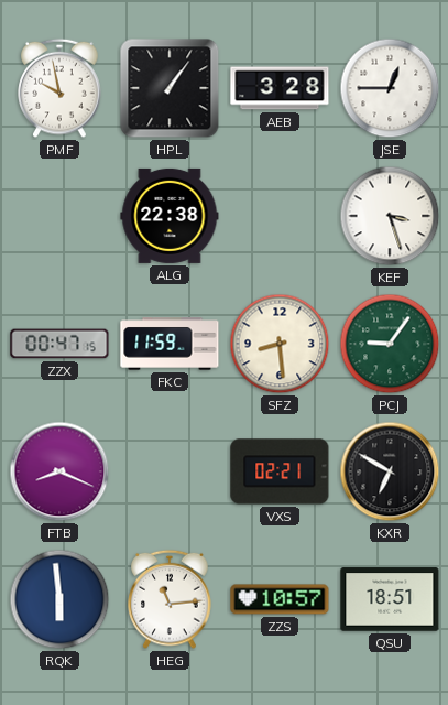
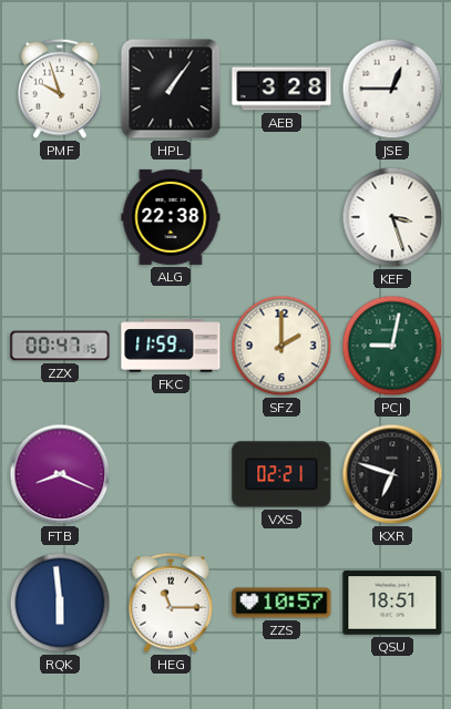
PMF: 9:58 -> 9:57 (60, 89)
SFZ: 8:29 -> 2:00 (281, 346)
PCJ: 9:06 -> 9:02 (392, 346)
KXR: 6:50 -> 6:48 (392, 474)
HEG: 11:14 -> 11:15 (171, 603)
